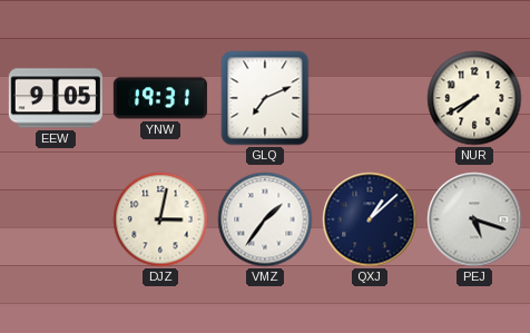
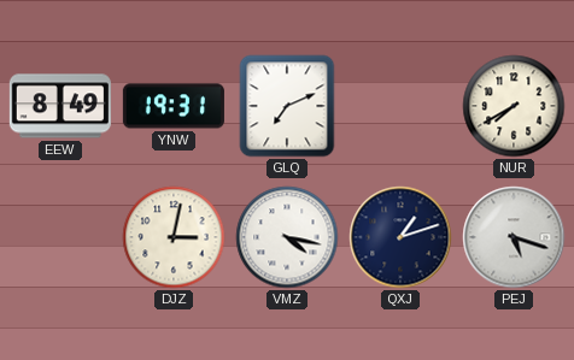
EEW: 9:05 -> 8:49 (60, 106)
VMZ: 1:36 -> 4:17 (287, 237)
QXJ: 1:08 -> 1:12 (400, 237)
